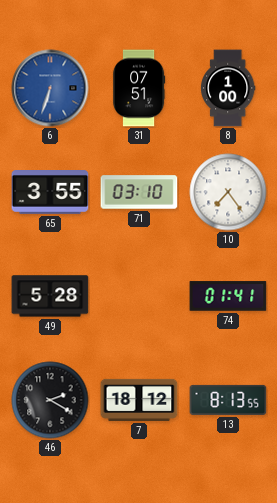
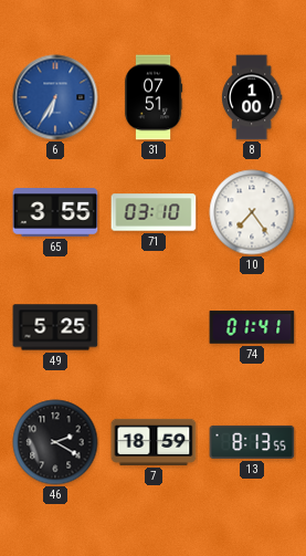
6: 6:33 -> 6:35 (55, 97)
49: 5:28 -> 5:25 (55, 327)
7: 18:12 -> 18:59 (154, 442)
